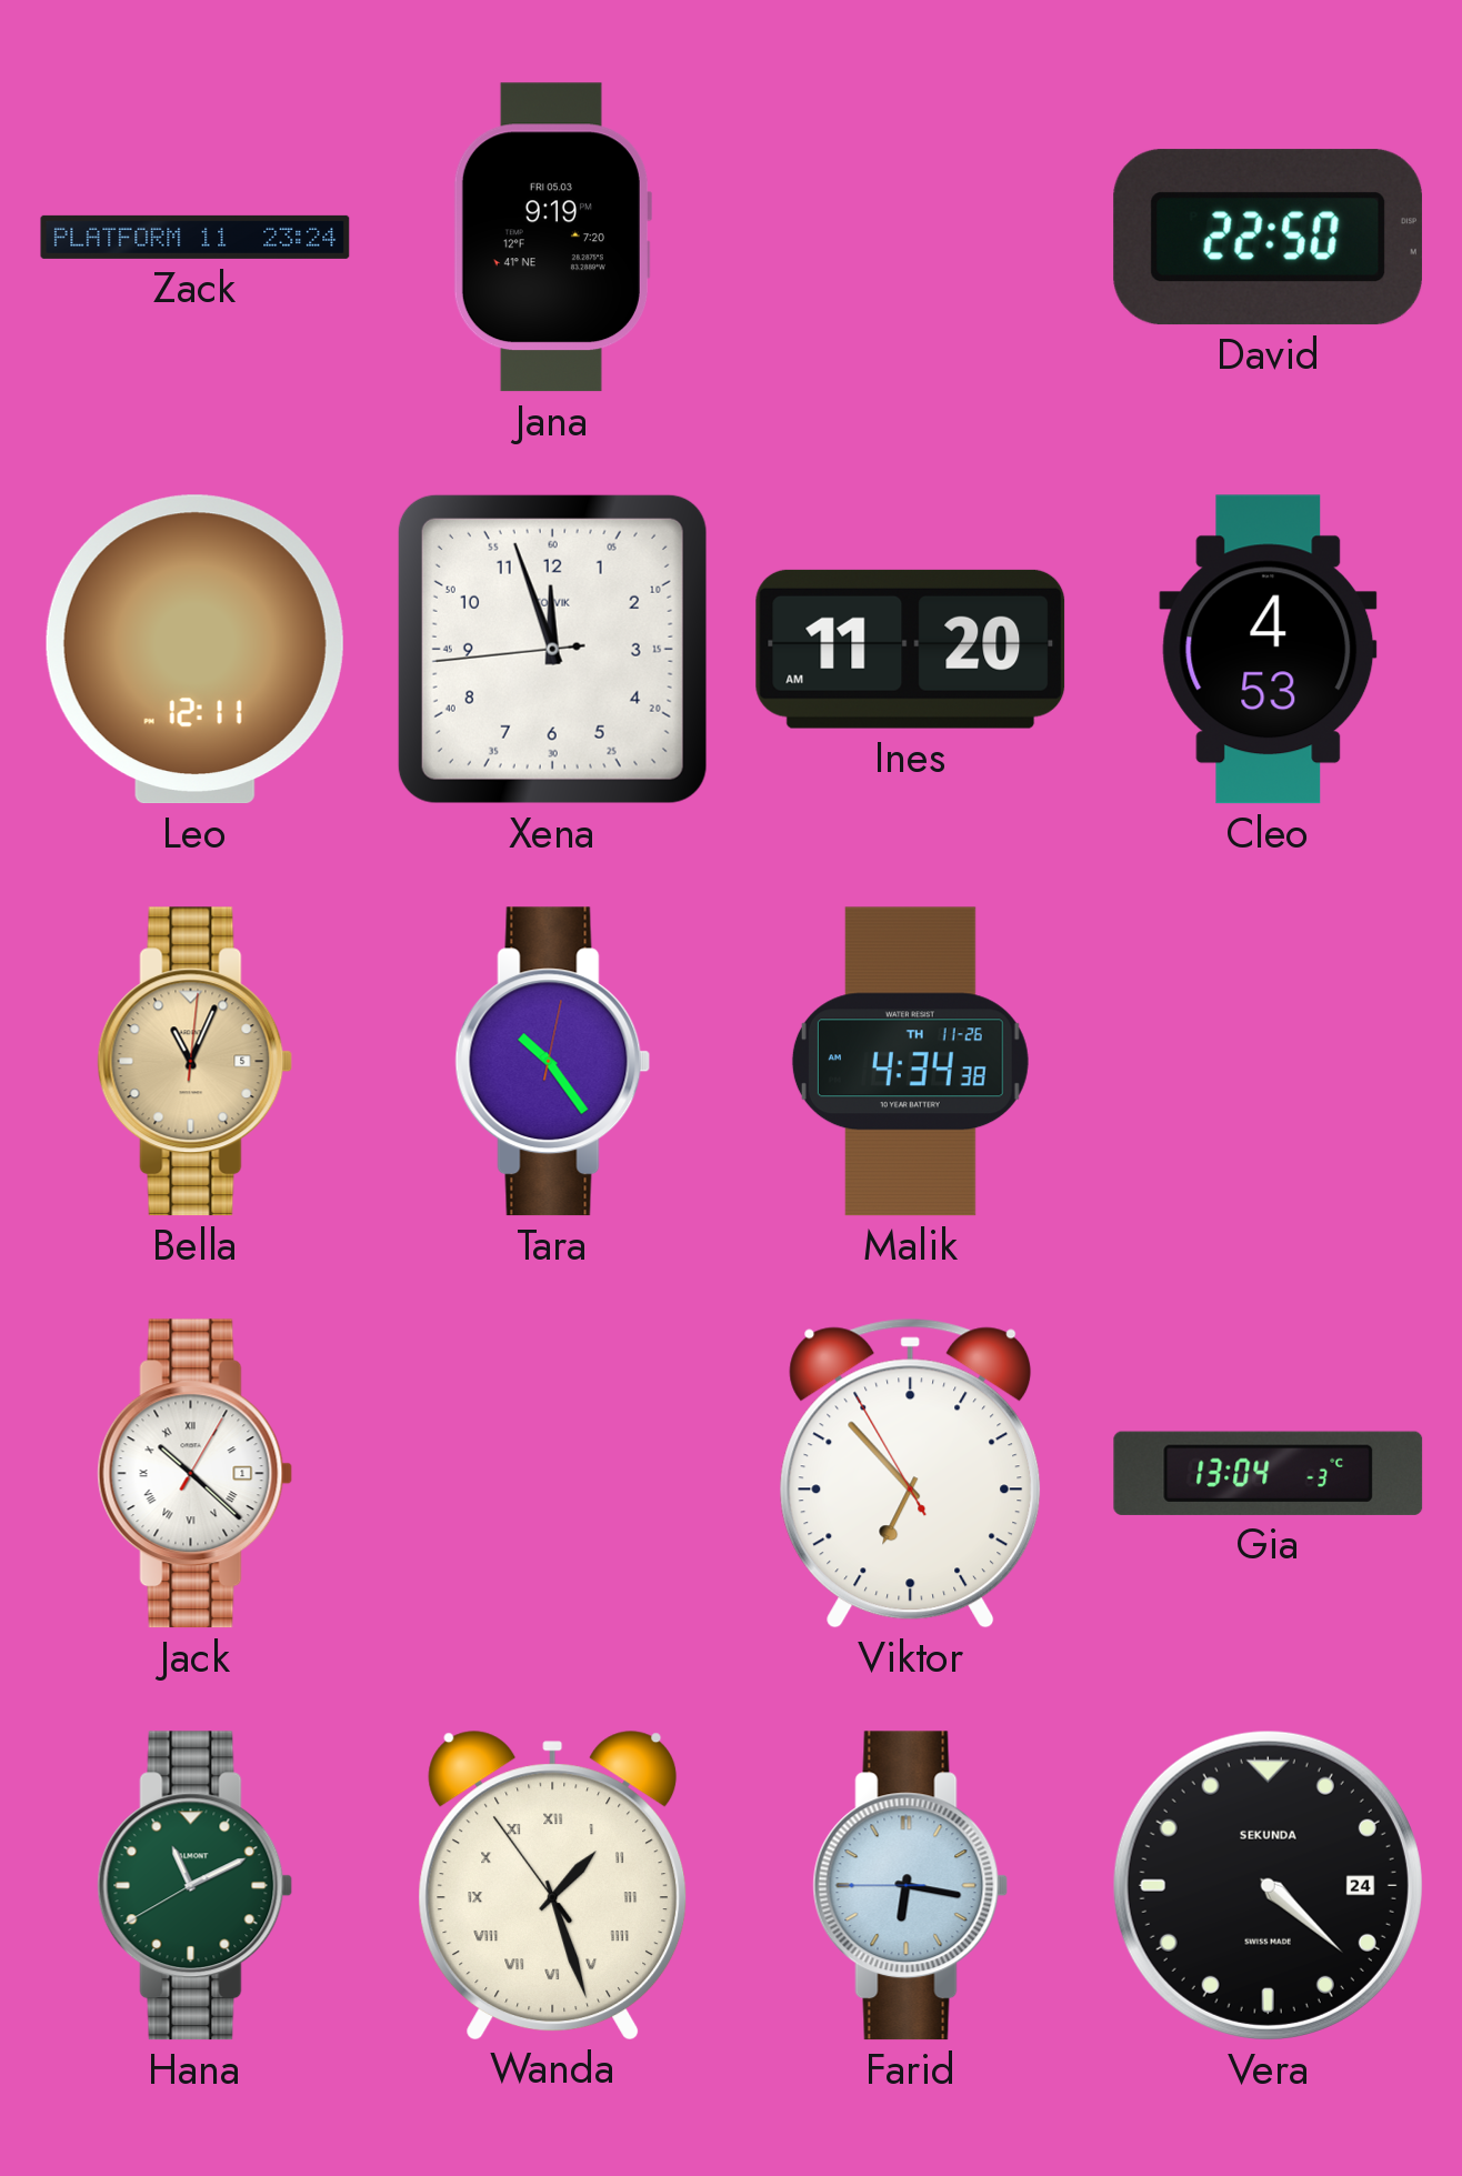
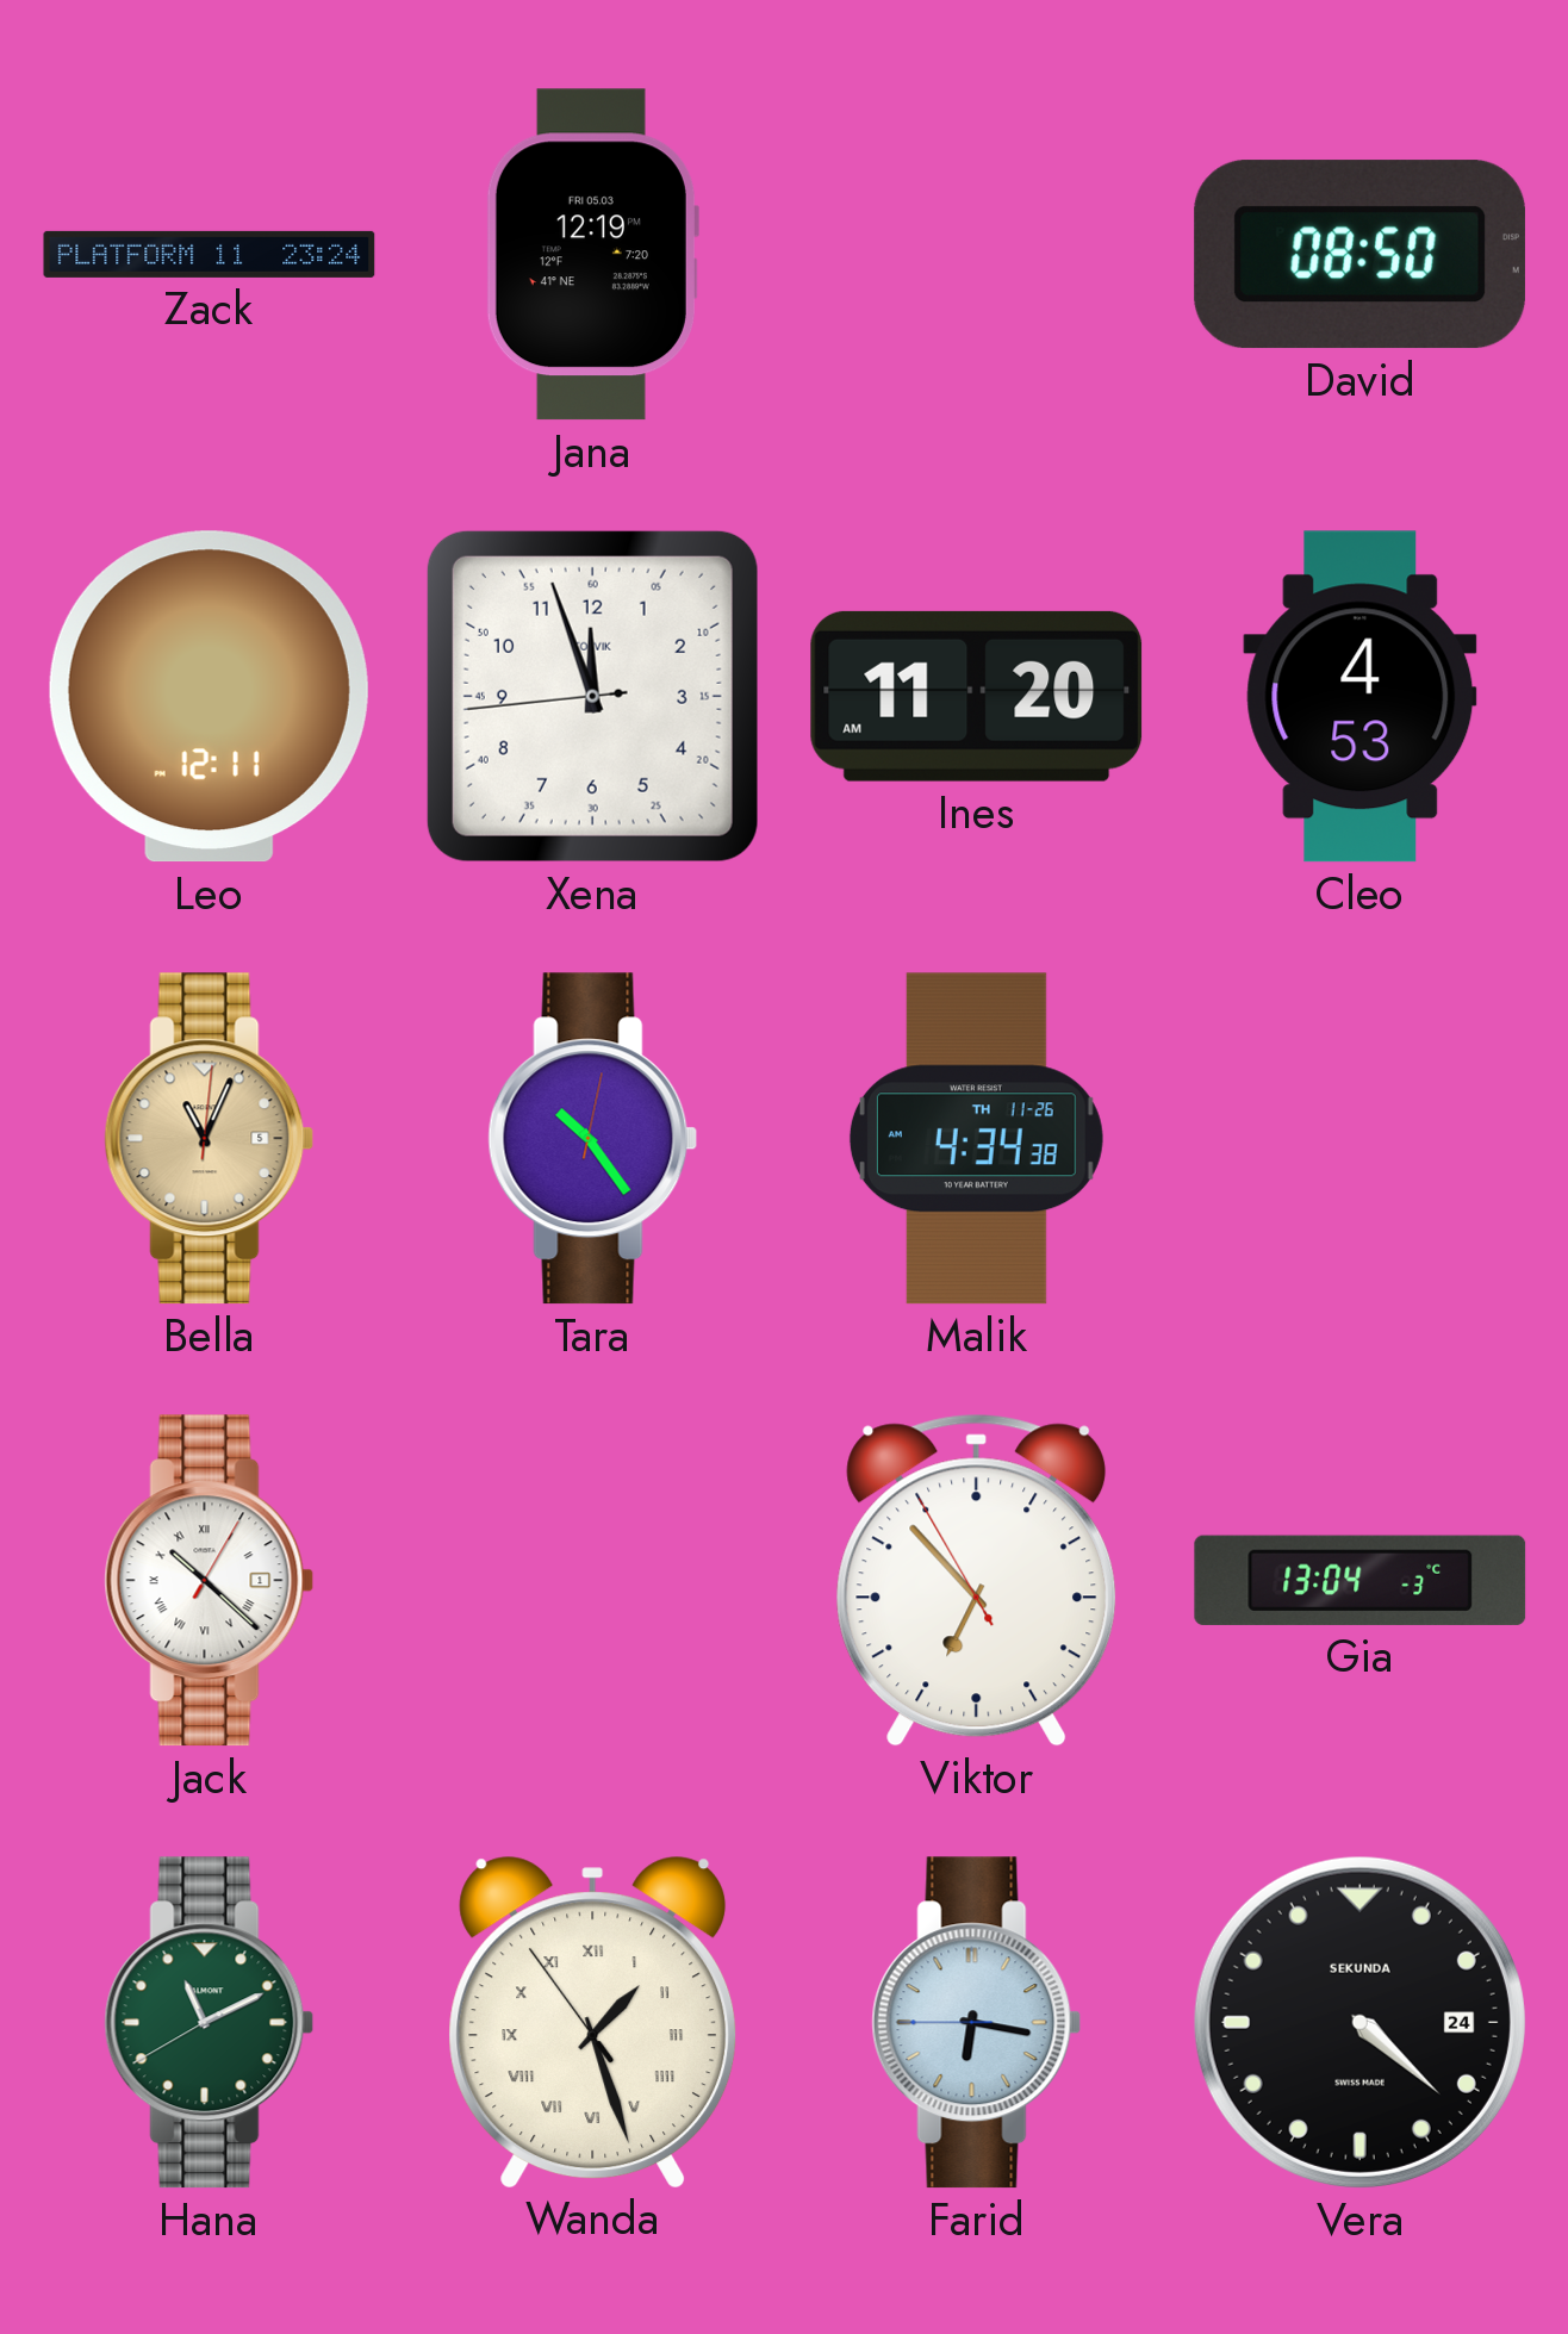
Jana: 9:19 -> 12:19 (592, 255)
David: 22:50 -> 08:50 (1359, 255)
